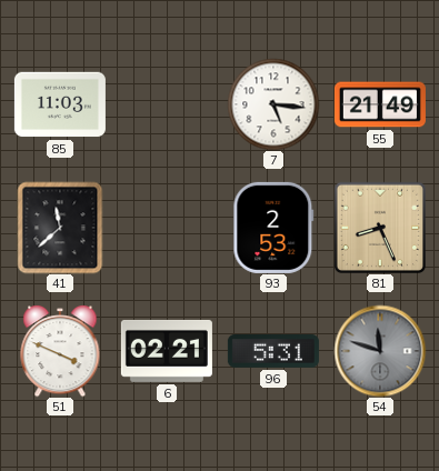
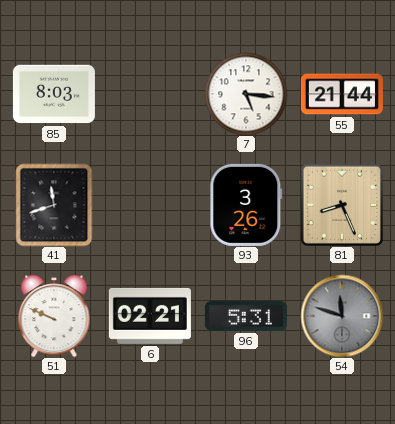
85: 11:03 -> 8:03 (54, 94)
55: 21:49 -> 21:44 (342, 94)
41: 11:38 -> 11:42 (54, 205)
93: 2:53 -> 3:26 (246, 205)
51: 3:49 -> 9:49 (54, 316)
